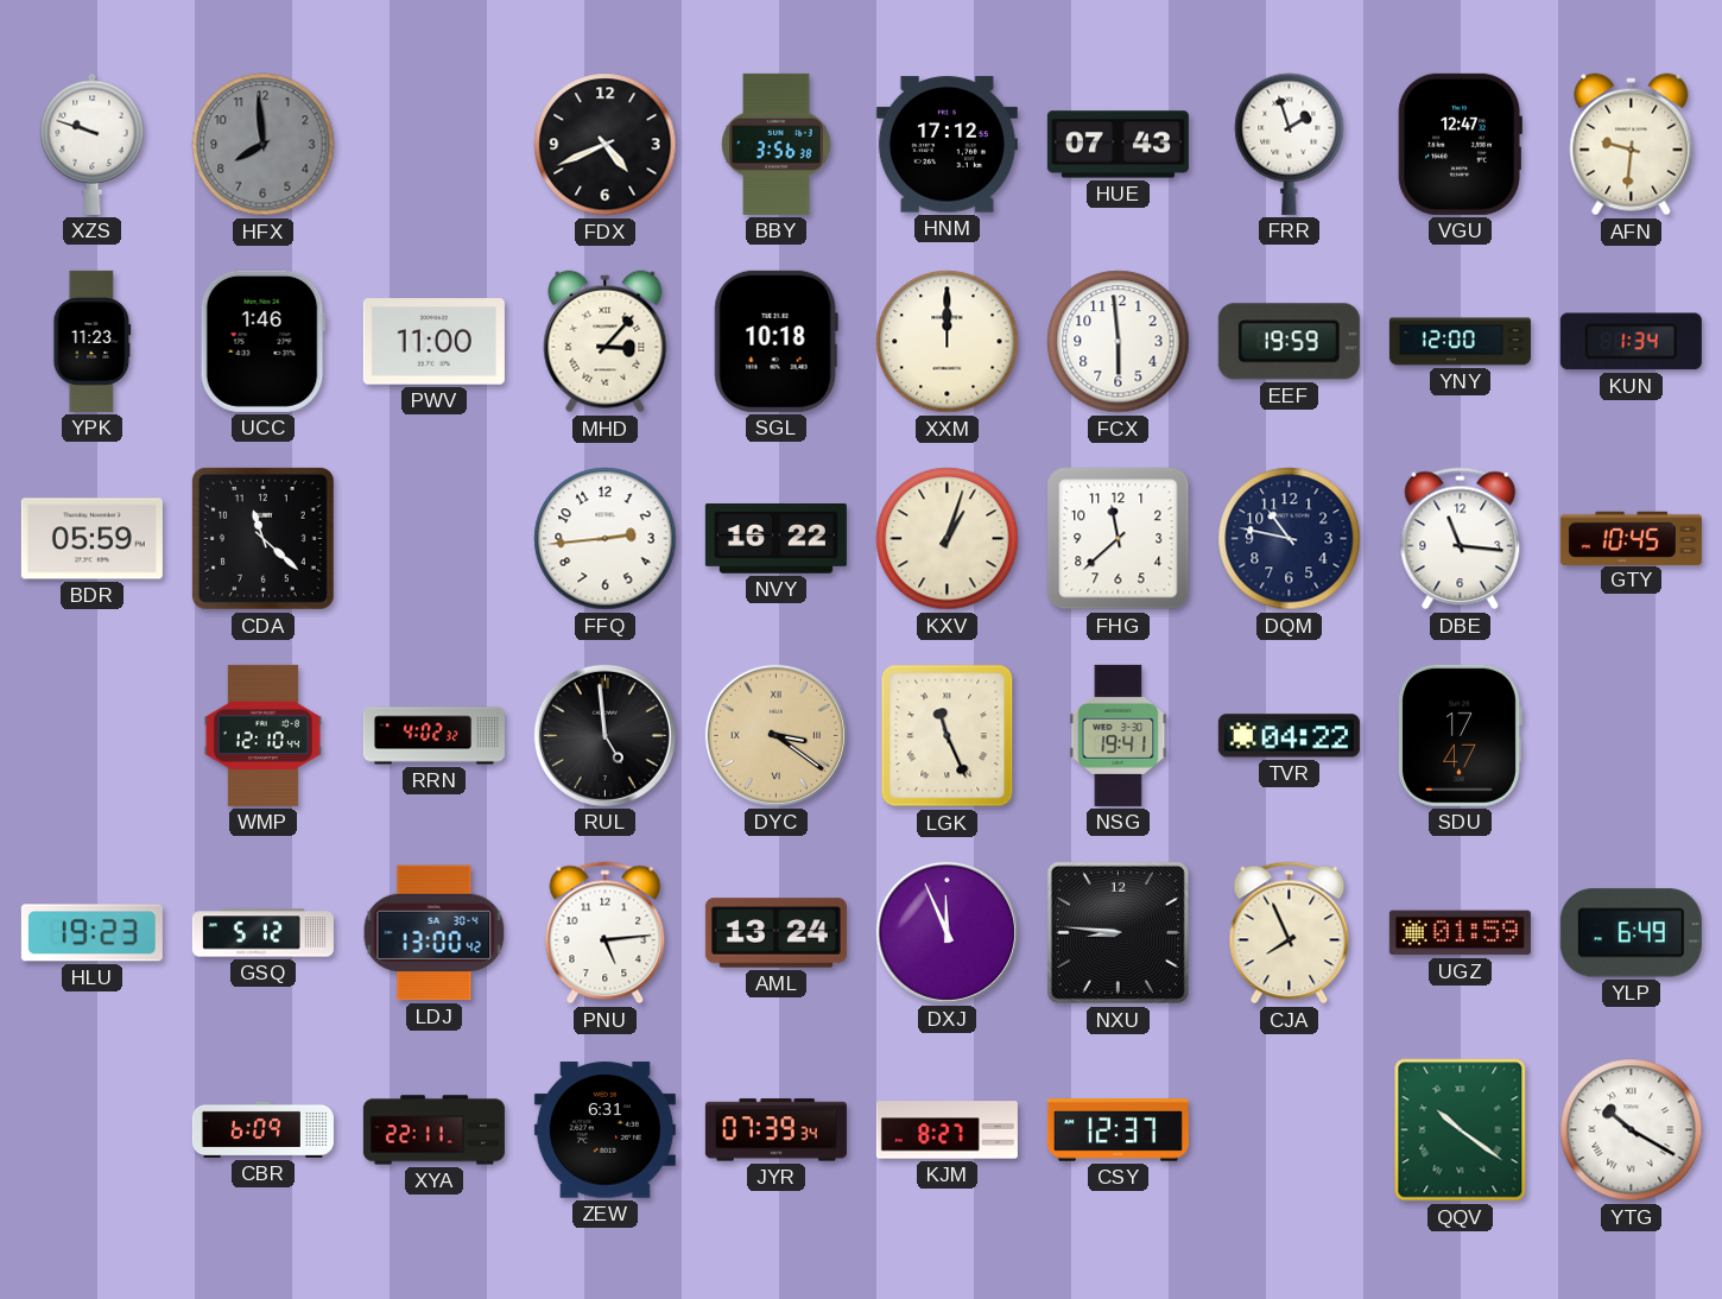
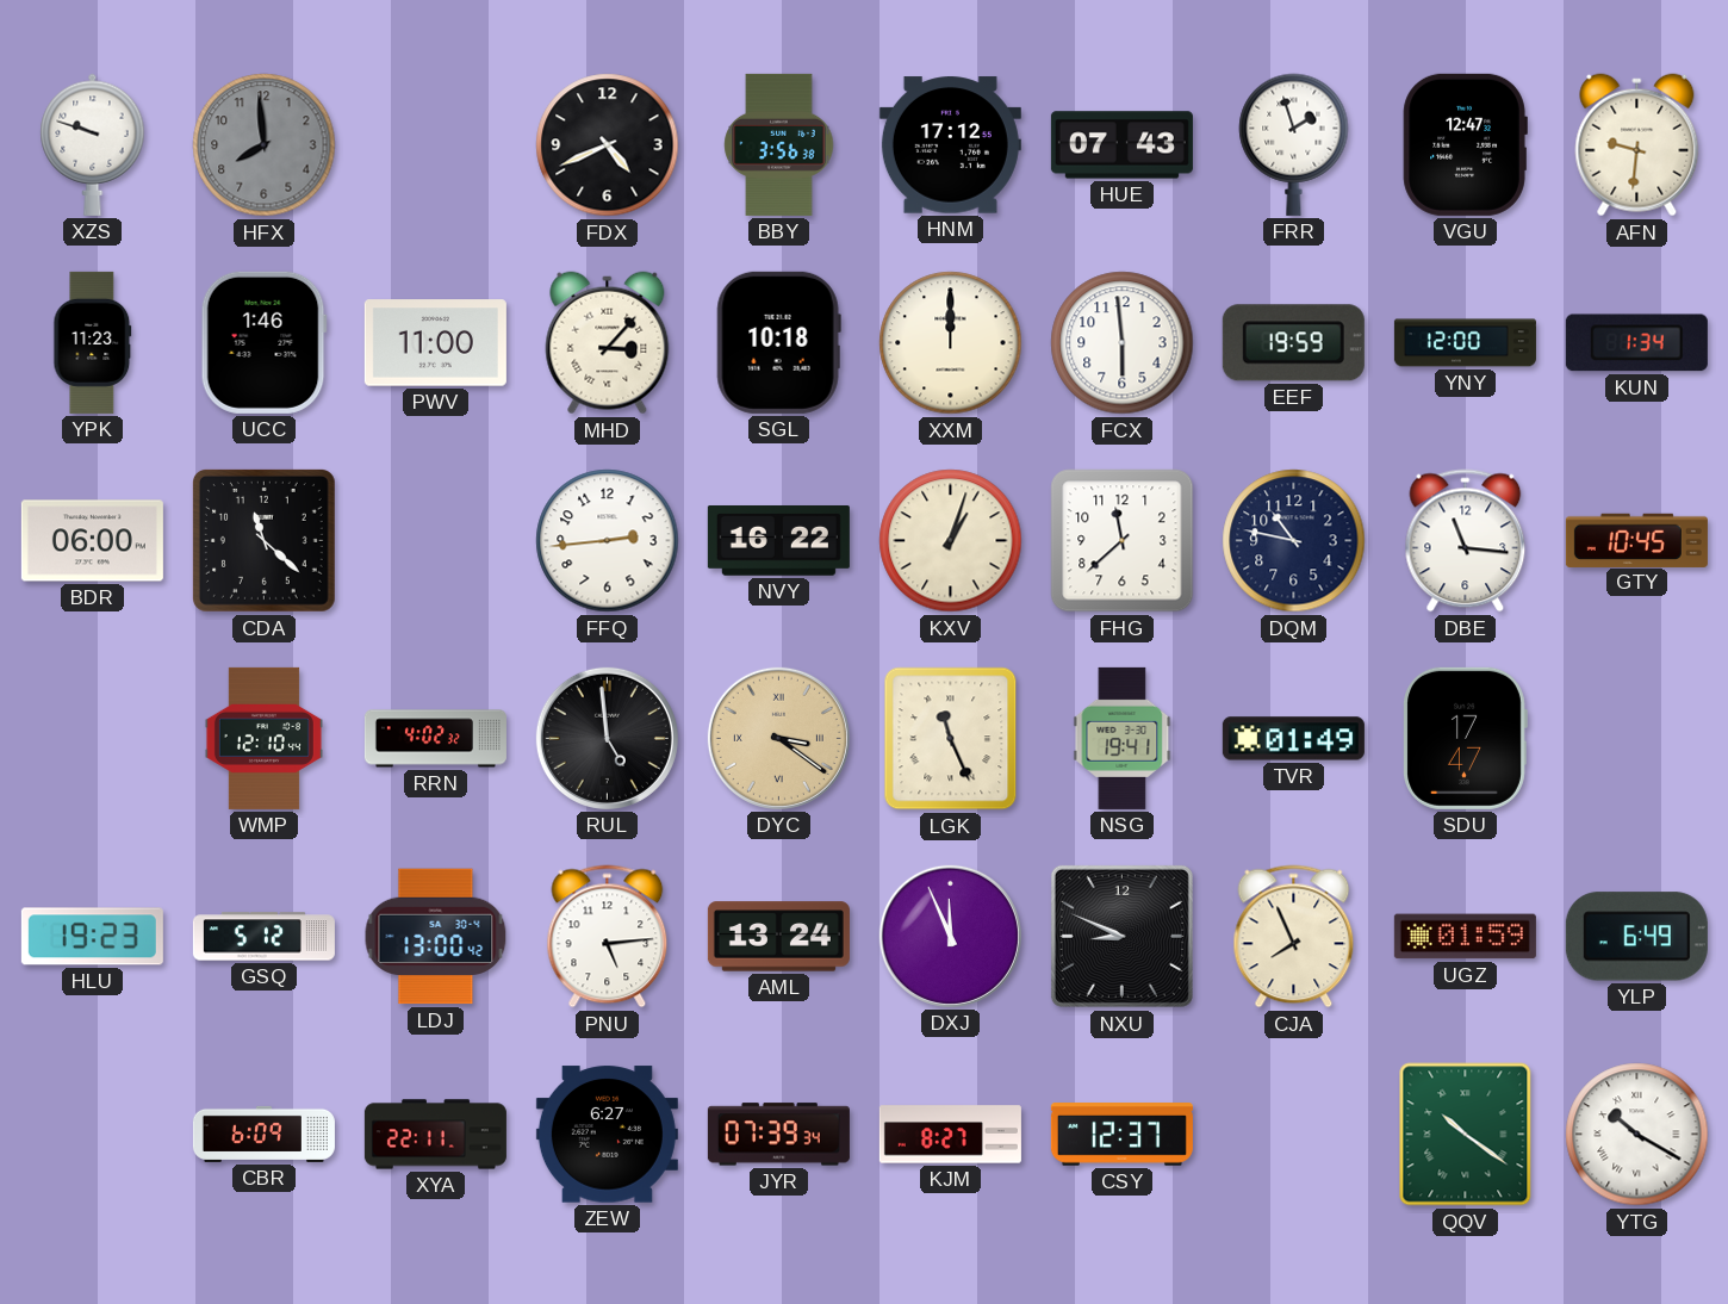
BDR: 05:59 -> 06:00 (92, 541)
TVR: 04:22 -> 01:49 (1293, 739)
NXU: 8:46 -> 8:49 (1121, 936)
ZEW: 6:31 -> 6:27 (607, 1135)
